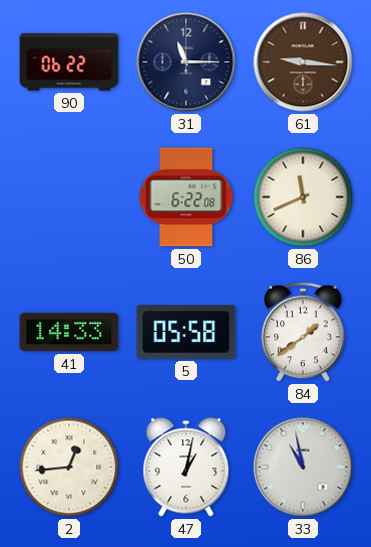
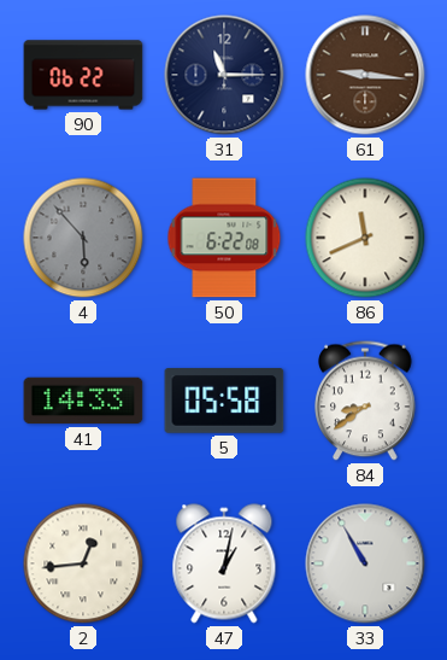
4: none -> 5:53 (83, 238)
84: 1:39 -> 8:39 (366, 401)
33: 10:58 -> 10:55 (365, 563)
